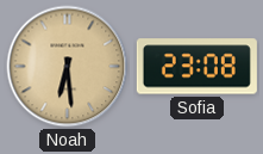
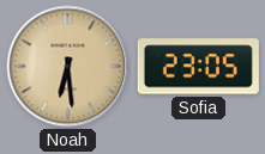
Sofia: 23:08 -> 23:05 (198, 67)
